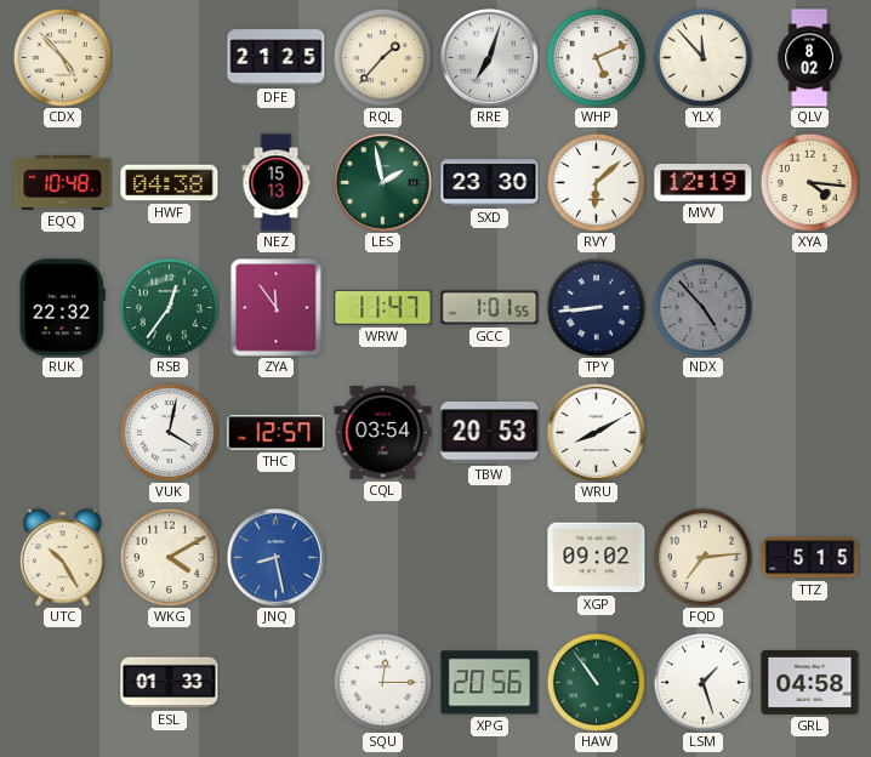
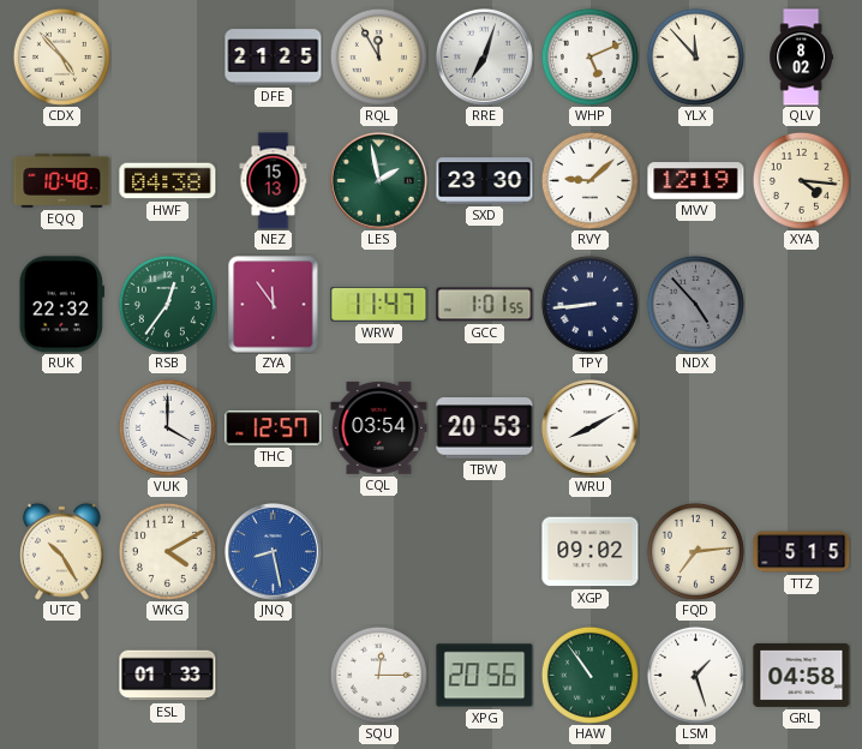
RQL: 1:37 -> 11:55 (378, 56)
RVY: 6:08 -> 9:08 (589, 180)
VUK: 4:02 -> 4:00 (167, 427)
